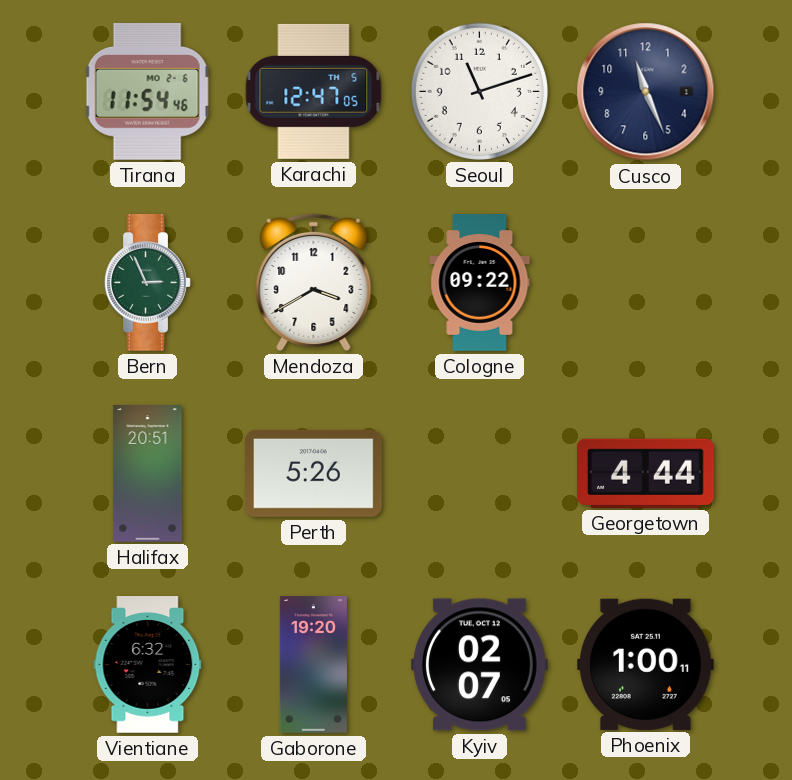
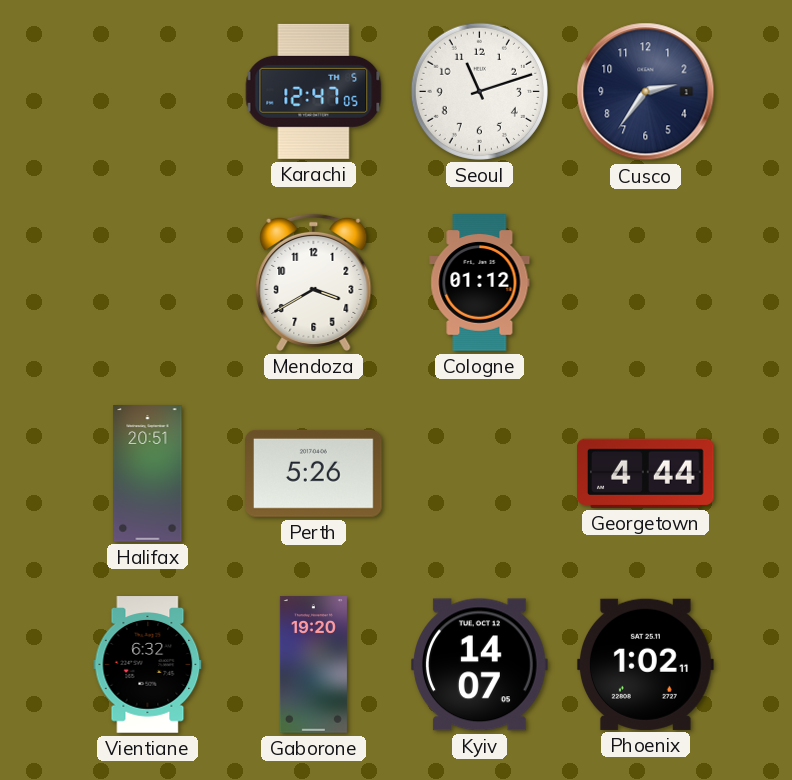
Tirana: 11:54 -> none (147, 92)
Cusco: 11:26 -> 2:36 (646, 92)
Bern: 2:56 -> none (148, 283)
Cologne: 09:22 -> 01:12 (480, 283)
Kyiv: 02:07 -> 14:07 (480, 665)
Phoenix: 1:00 -> 1:02 (645, 664)
